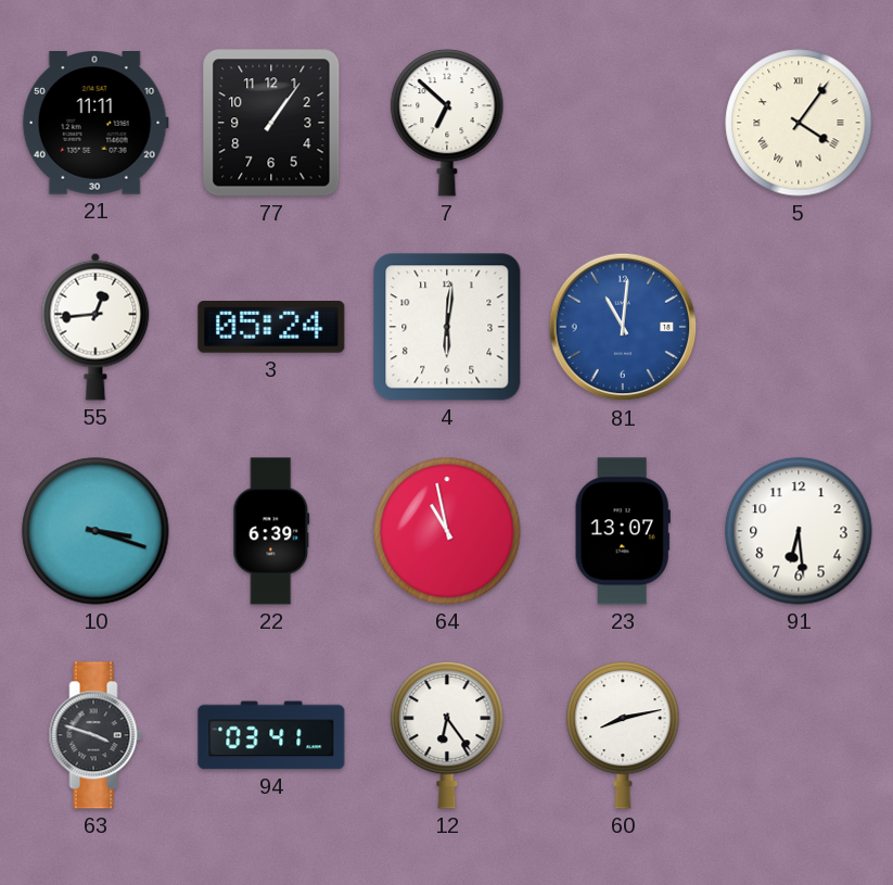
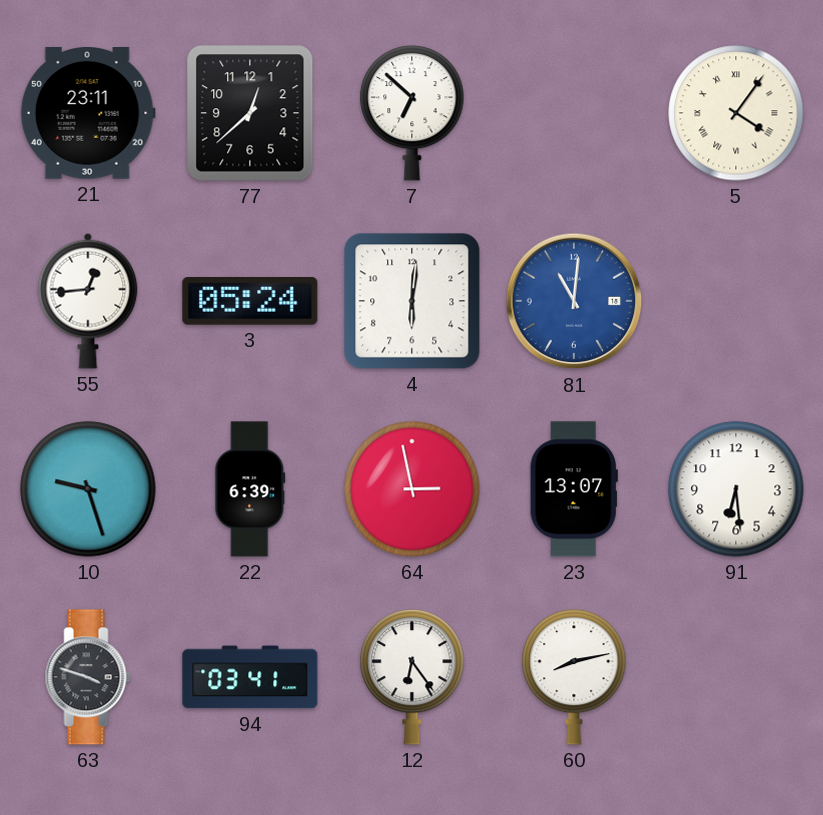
21: 11:11 -> 23:11 (88, 114)
77: 1:06 -> 12:38 (250, 113)
10: 3:18 -> 9:27 (88, 489)
64: 10:58 -> 2:58 (412, 489)
